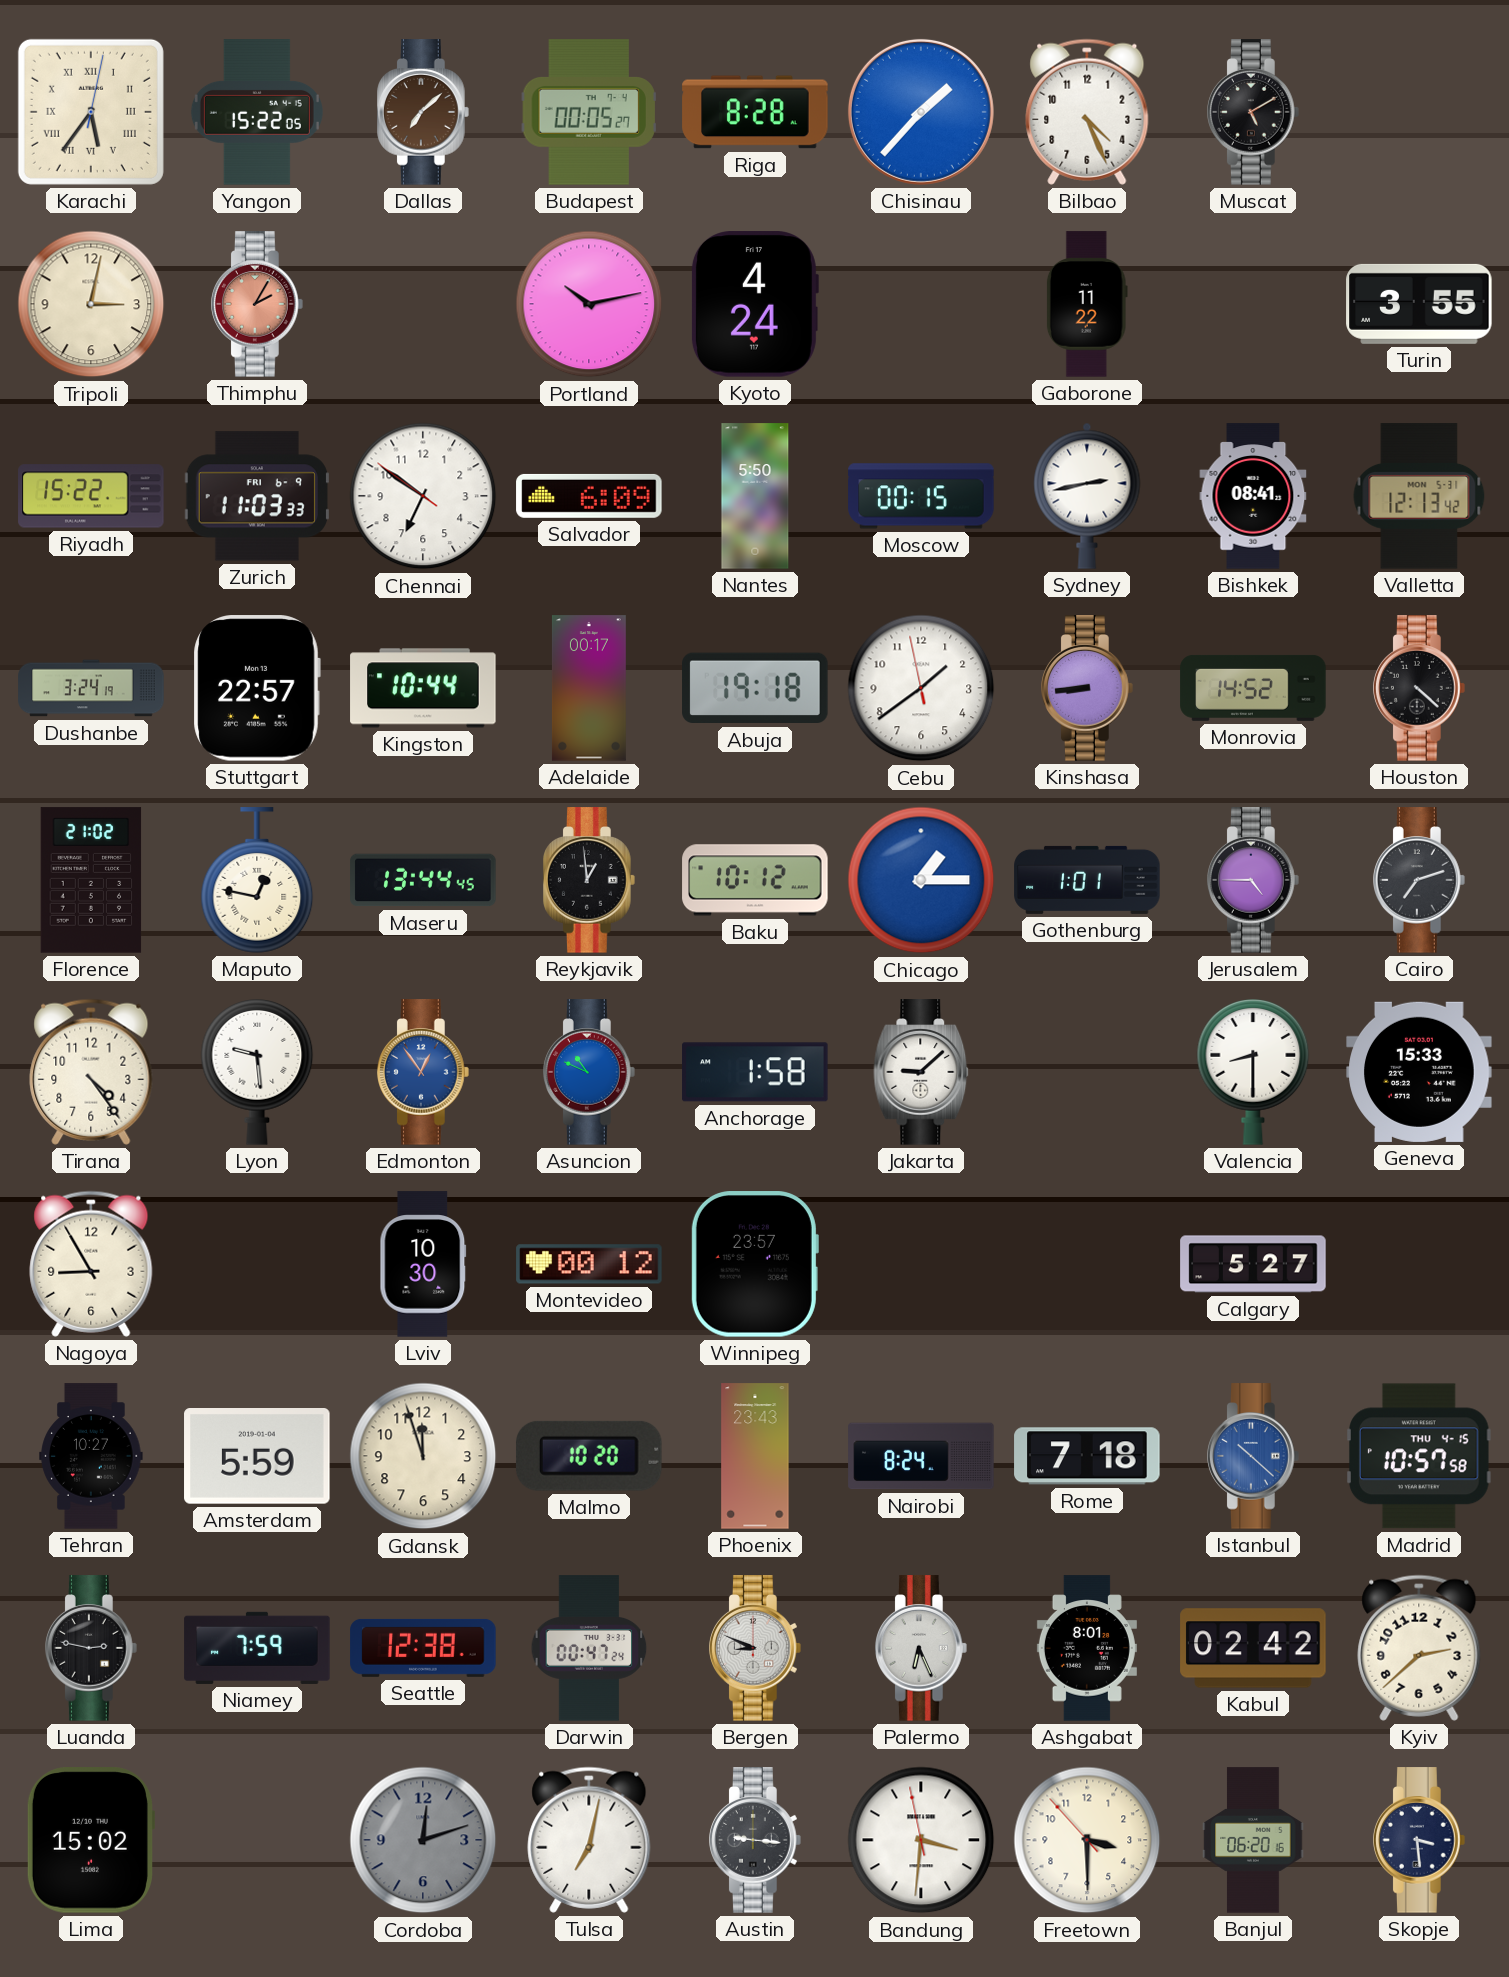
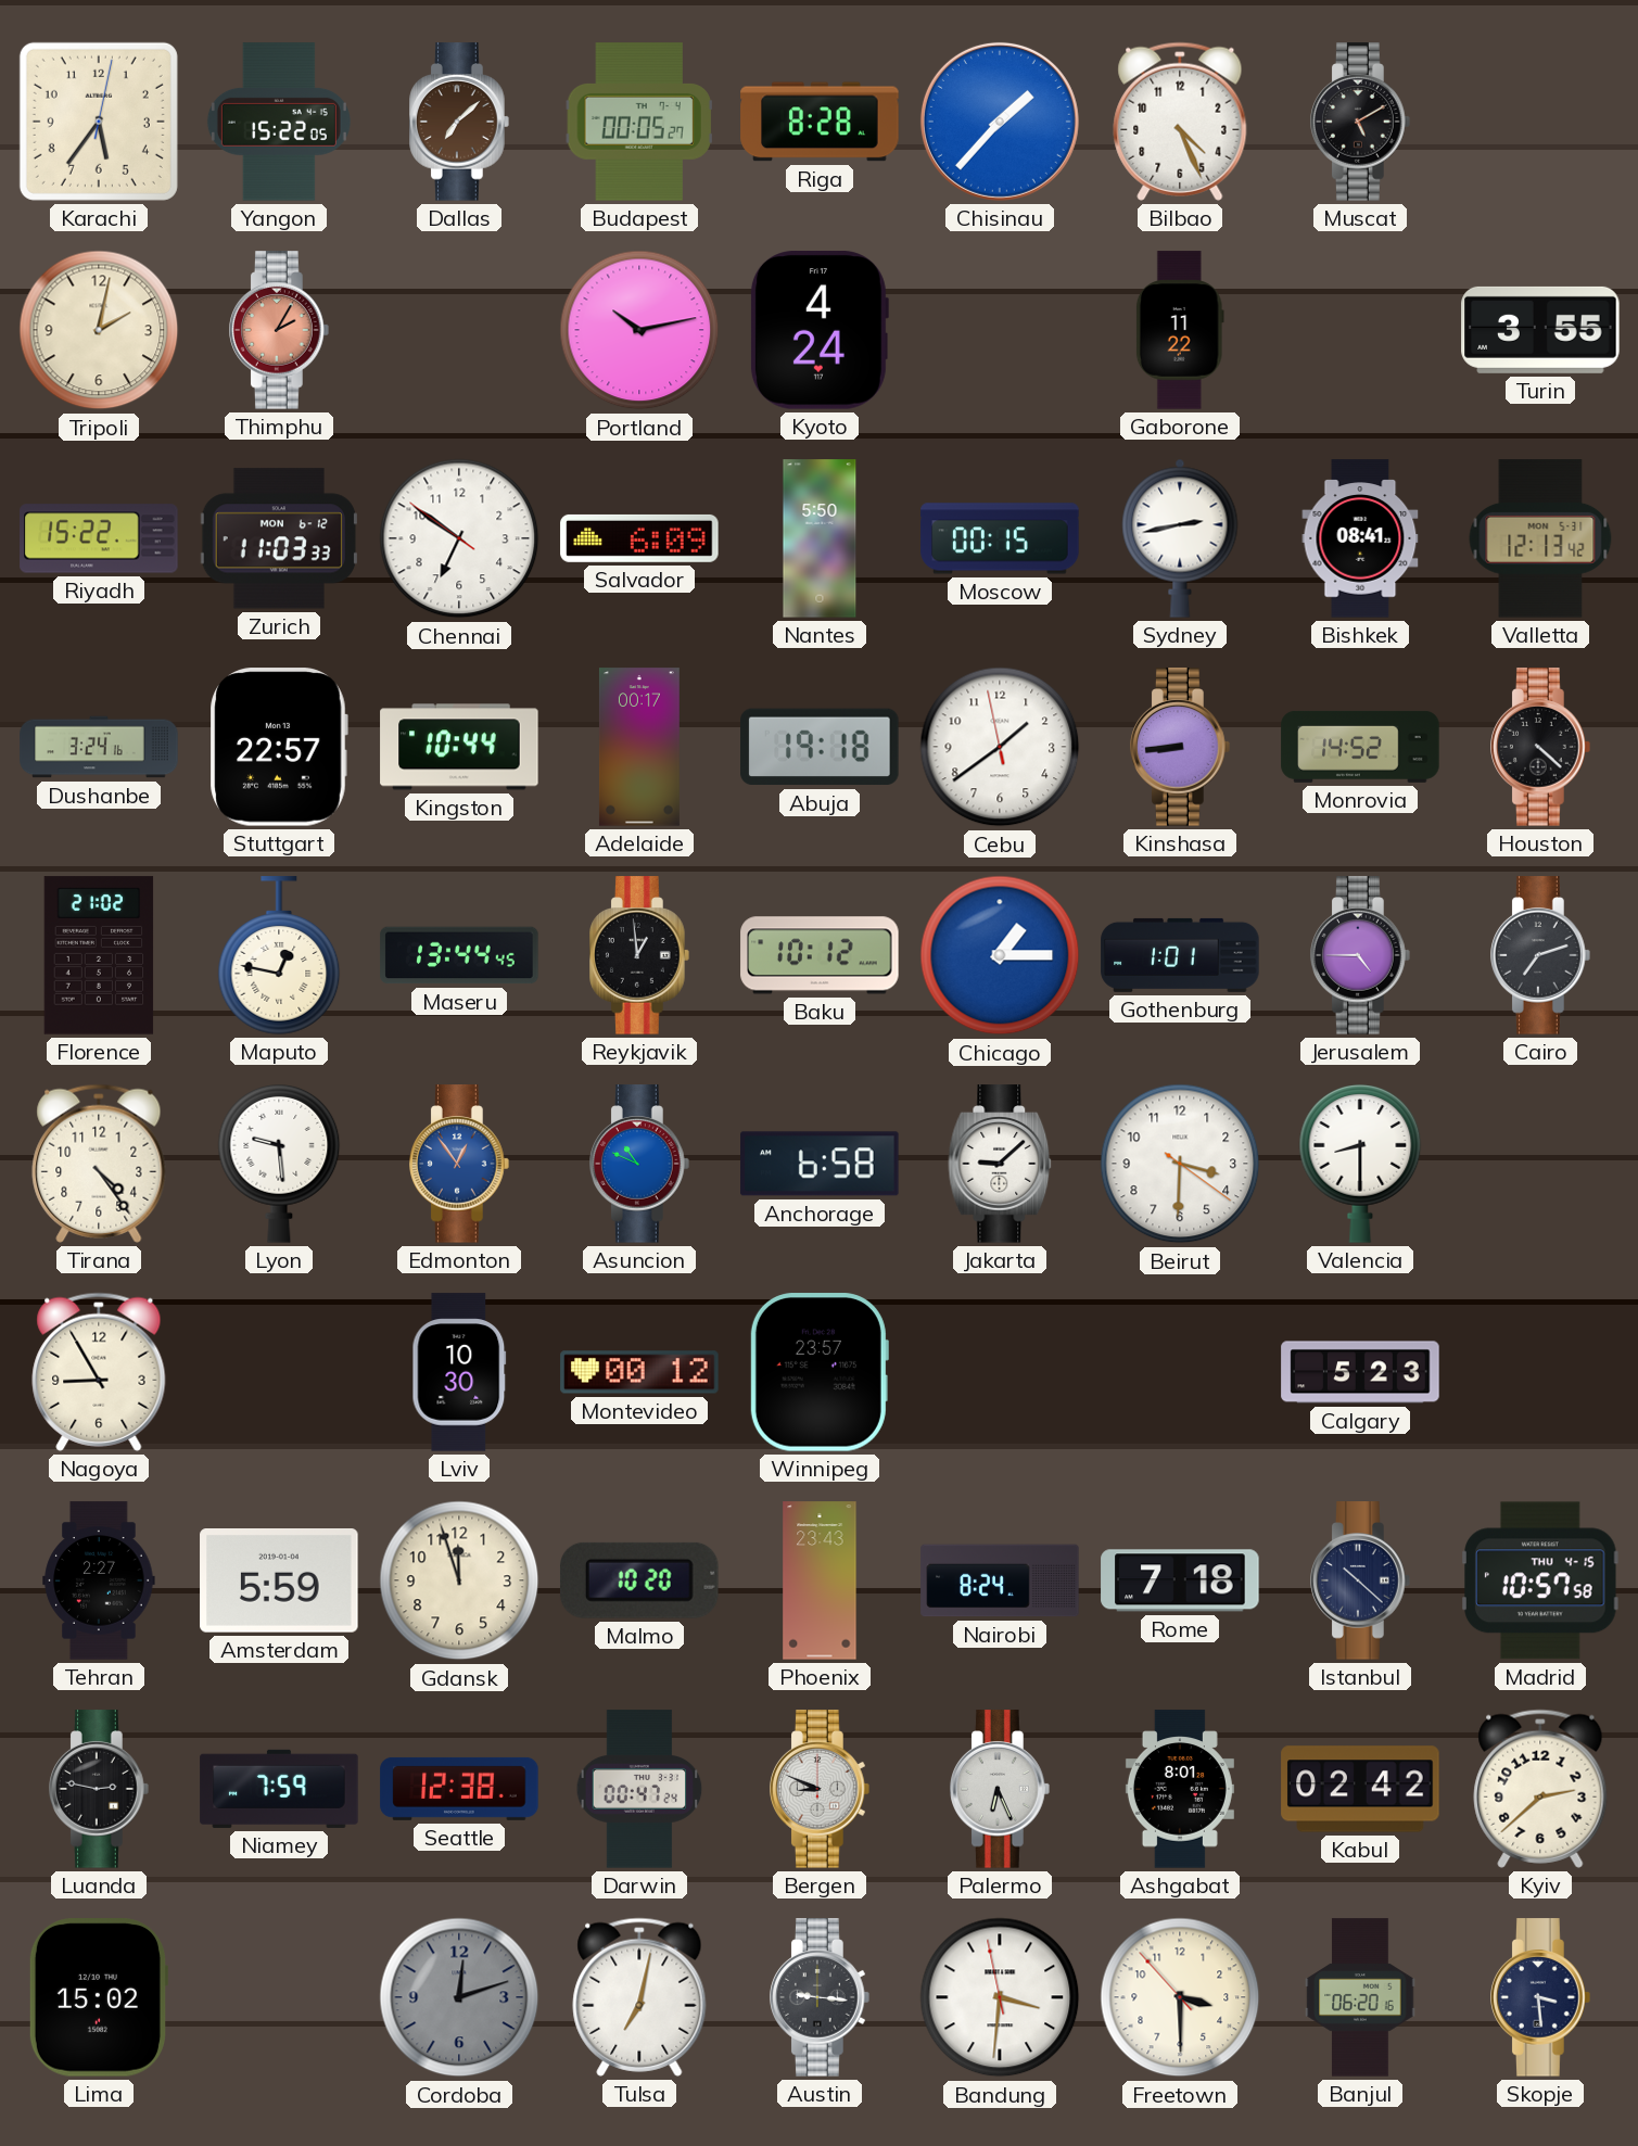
Karachi numerals: Roman -> Arabic (99, 122)
Tripoli: 3:02 -> 2:02 (99, 330)
Zurich date: FRI 6-9 -> MON 6-12 (279, 538)
Dushanbe: 3:24:19 -> 3:24:16 (99, 747)
Anchorage: 1:58 -> 6:58 (820, 1164)
Beirut: none -> 3:30 (1180, 1164)
Geneva: 15:33 -> none (1419, 1072)
Calgary: 5:27 -> 5:23 (1360, 1372)
Tehran: 10:27 -> 2:27 (99, 1580)
Istanbul dial: blue -> navy (1361, 1580)
